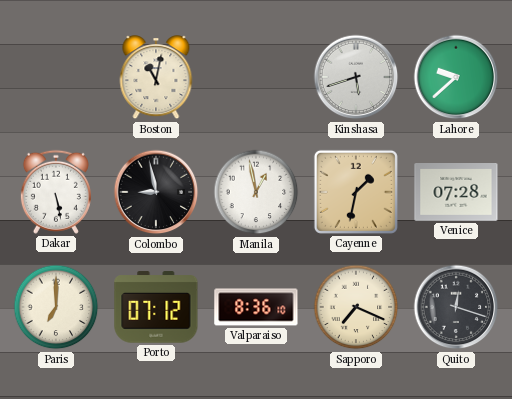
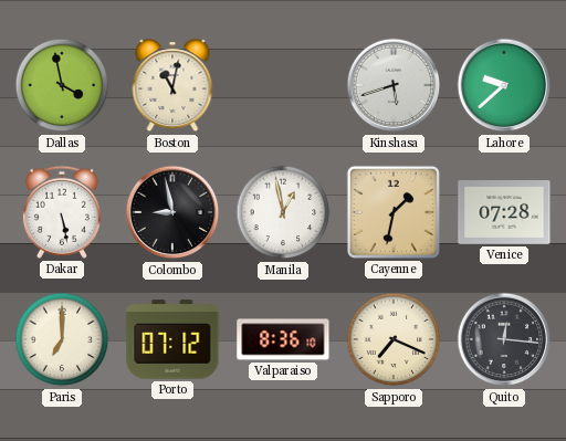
Dallas: none -> 3:58 (62, 85)
Quito: 12:18 -> 12:16 (504, 339)
